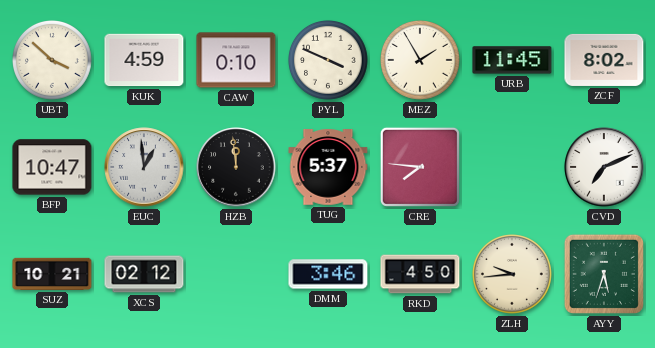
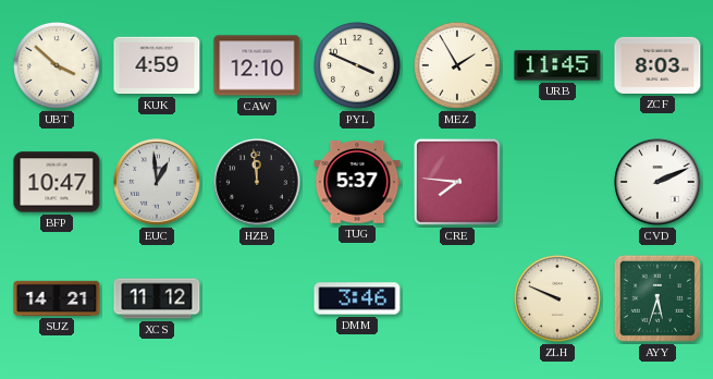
CAW: 0:10 -> 12:10 (257, 65)
ZCF: 8:02 -> 8:03 (657, 65)
CVD: 7:11 -> 2:11 (657, 182)
SUZ: 10:21 -> 14:21 (57, 298)
XCS: 02:12 -> 11:12 (157, 298)
RKD: 4:50 -> none (420, 274)
ZLH: 9:44 -> 9:49 (558, 299)
